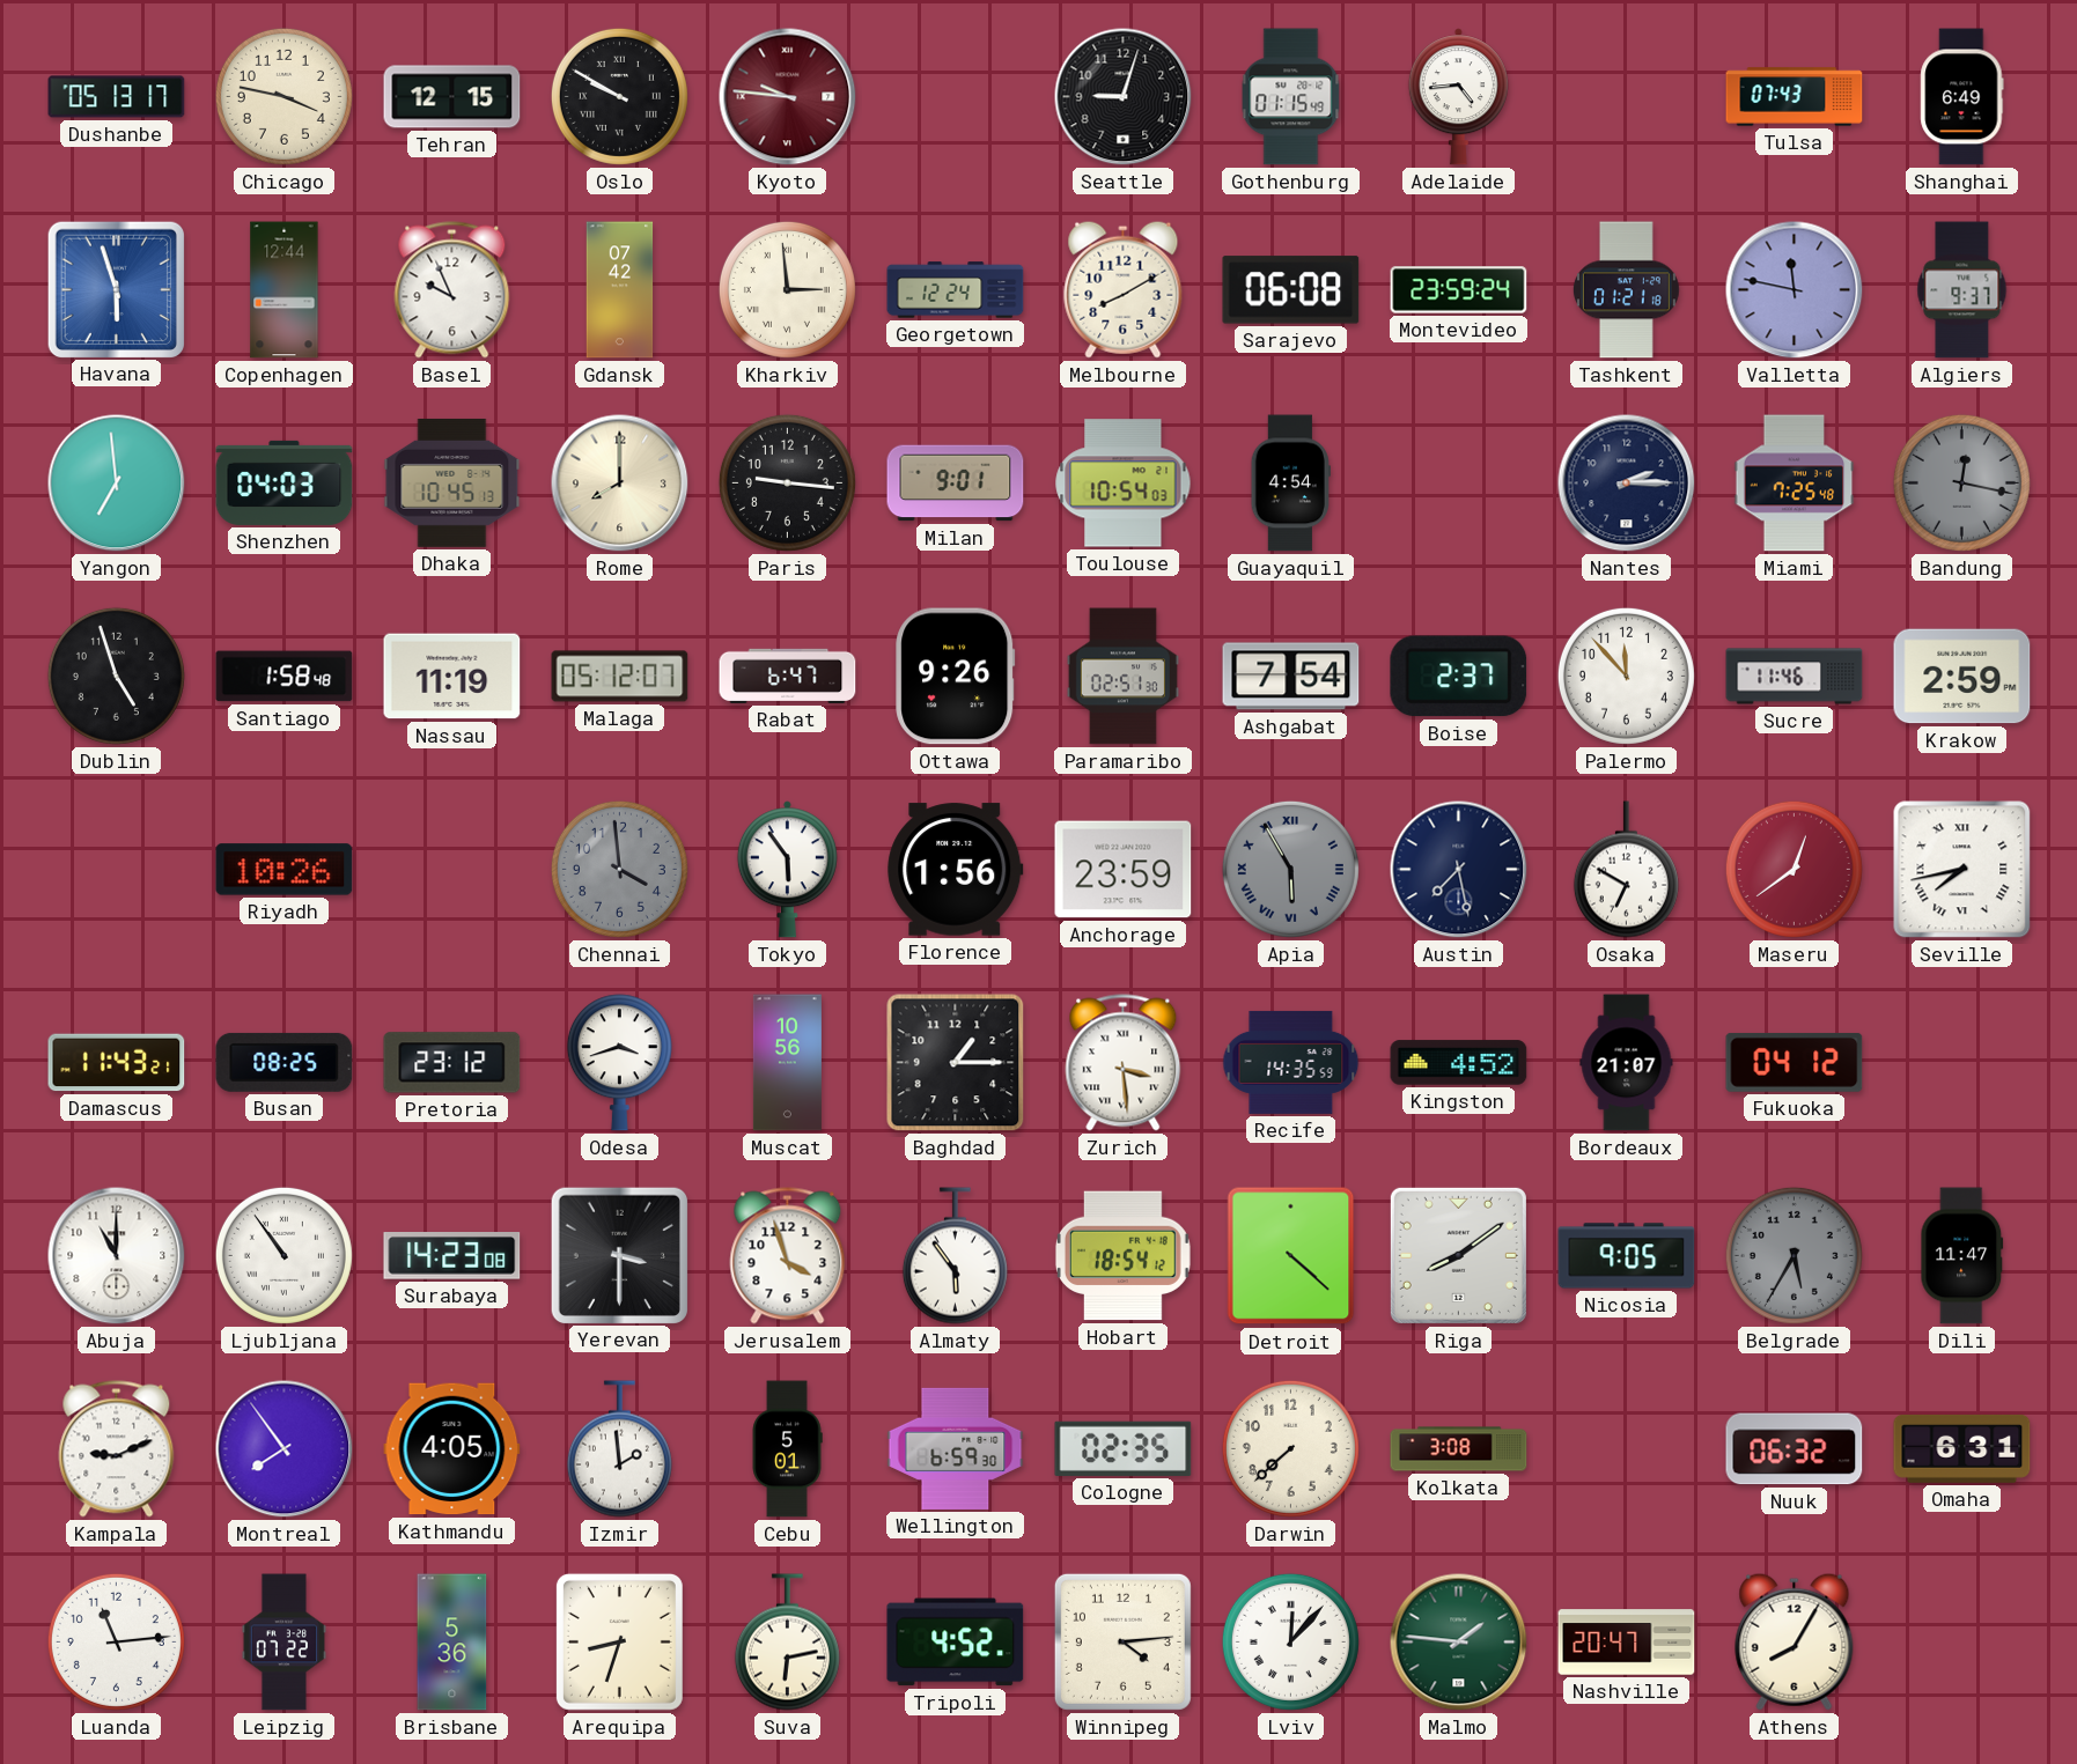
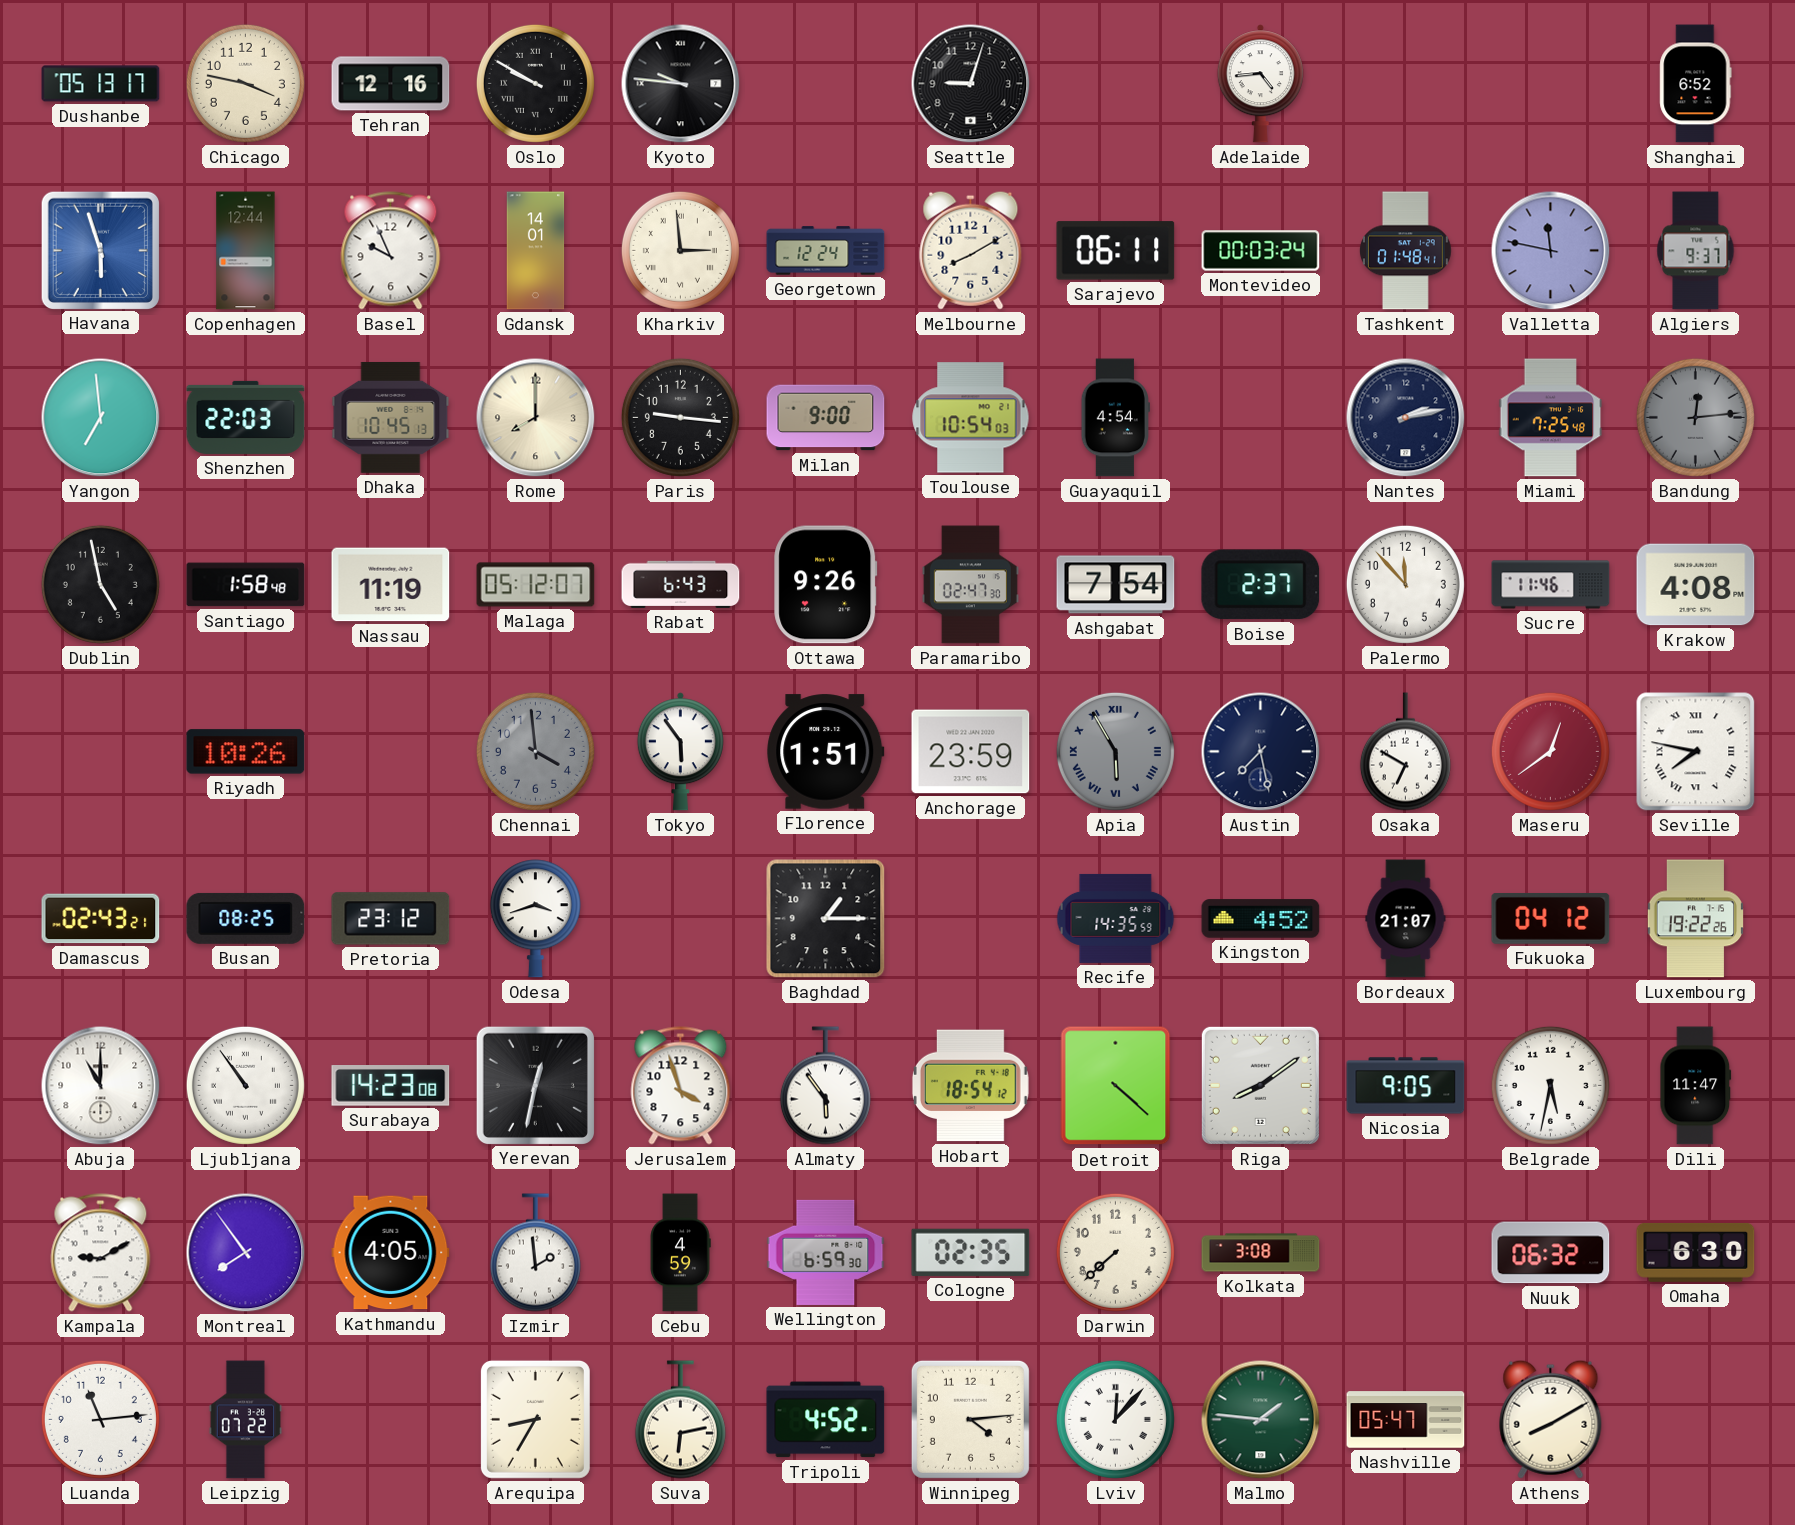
Tehran: 12:15 -> 12:16 (391, 84)
Kyoto dial: burgundy -> black (681, 84)
Gothenburg: 01:15 -> none (1291, 97)
Tulsa: 07:43 -> none (1795, 97)
Shanghai: 6:49 -> 6:52 (1696, 84)
Gdansk: 07:42 -> 14:01 (536, 251)
Sarajevo: 06:08 -> 06:11 (1116, 251)
Montevideo: 23:59 -> 00:03 (1261, 251)
Tashkent: 01:21 -> 01:48 (1406, 251)
Shenzhen: 04:03 -> 22:03 (246, 417)
Milan: 9:01 -> 9:00 (826, 418)
Nantes: 2:15 -> 2:13 (1406, 418)
Bandung: 12:17 -> 12:14 (1695, 417)
Dublin: 4:57 -> 4:58 (100, 584)
Rabat: 6:47 -> 6:43 (681, 584)
Paramaribo: 02:51 -> 02:47 (970, 585)
Krakow: 2:59 -> 4:08 (1696, 585)
Florence: 1:56 -> 1:51 (826, 752)
Seville: 7:43 -> 7:47 (1696, 752)
Damascus: 11:43 -> 02:43 (101, 919)
Muscat: 10:56 -> none (787, 1063)
Zurich: 3:29 -> none (1124, 1063)
Luxembourg: none -> 19:22 (1695, 919)
Yerevan: 3:30 -> 12:32 (535, 1085)
Belgrade: 5:35 -> 5:32 (1550, 1085)
Belgrade dial: grey -> white (1550, 1085)
Kampala: 9:11 -> 9:10 (101, 1253)
Cebu: 5:01 -> 4:59 (680, 1253)
Omaha: 6:31 -> 6:30 (1696, 1252)
Brisbane: 5:36 -> none (452, 1643)
Arequipa: 8:33 -> 8:35 (535, 1419)
Nashville: 20:47 -> 05:47 (1406, 1420)
Athens: 8:05 -> 8:10 (1551, 1419)
